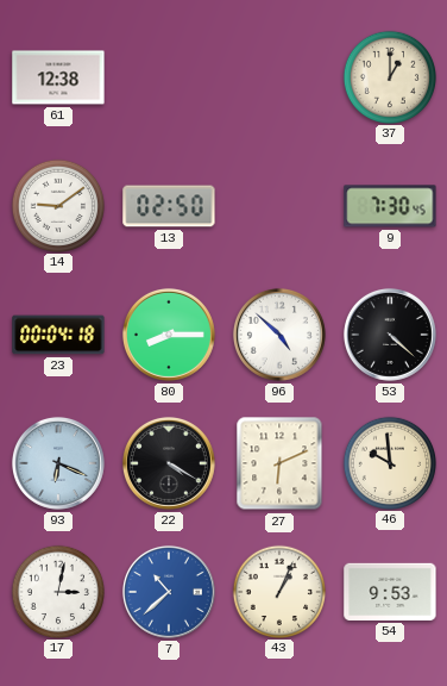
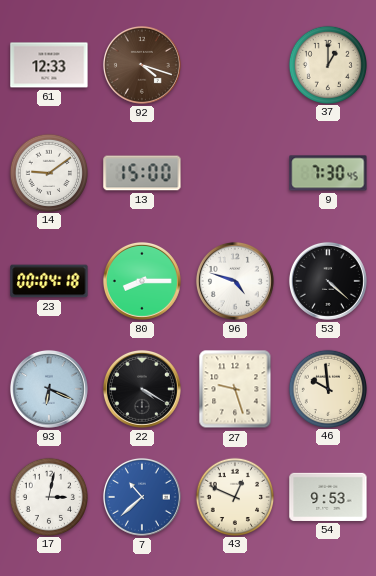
61: 12:38 -> 12:33 (49, 65)
92: none -> 4:18 (142, 65)
13: 02:50 -> 15:00 (142, 173)
96: 4:52 -> 4:48 (235, 281)
27: 6:11 -> 9:27 (235, 389)
43: 1:04 -> 12:49 (234, 496)
